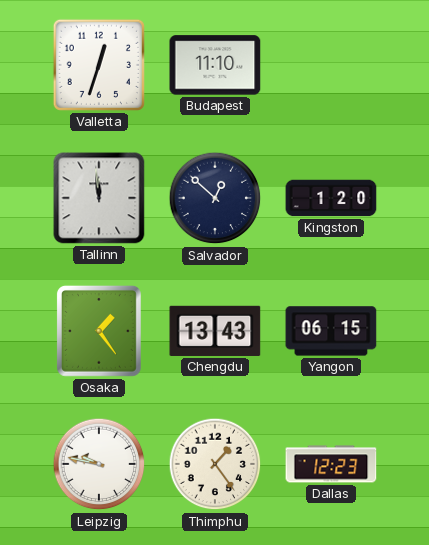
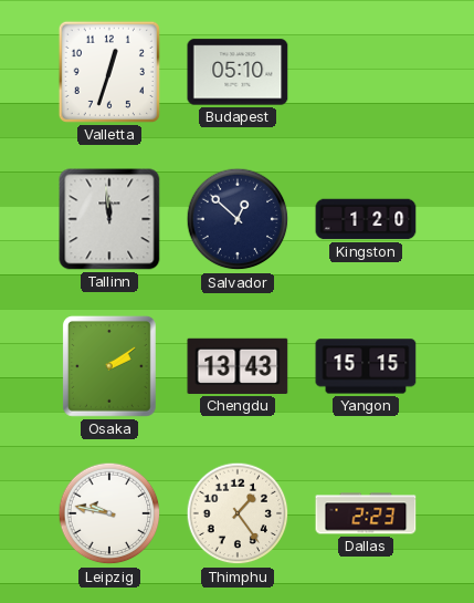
Budapest: 11:10 -> 05:10 (238, 72)
Osaka: 1:24 -> 2:09 (109, 366)
Yangon: 06:15 -> 15:15 (366, 366)
Dallas: 12:23 -> 2:23 (366, 513)
